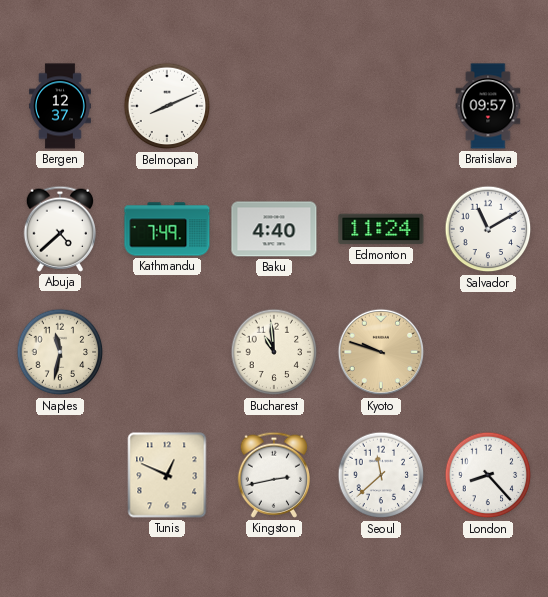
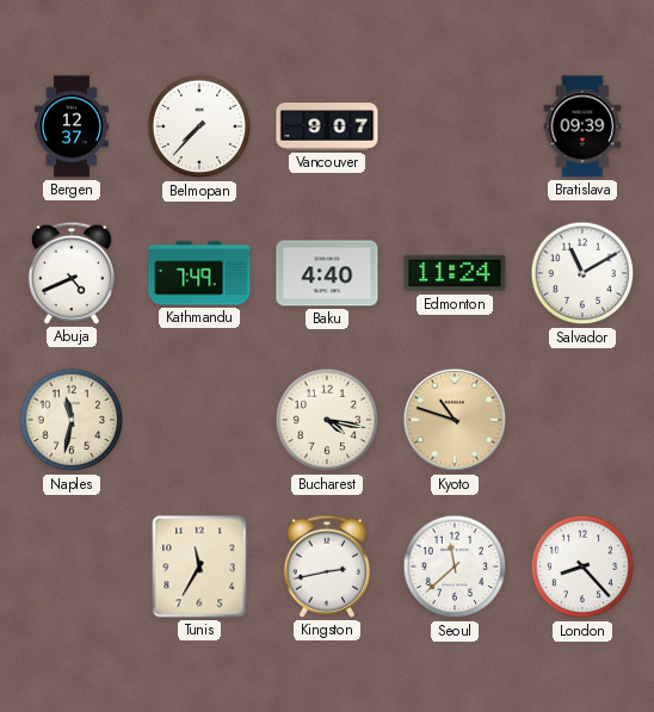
Belmopan: 8:11 -> 7:37 (199, 126)
Vancouver: none -> 9:07 (327, 126)
Bratislava: 09:57 -> 09:39 (582, 126)
Abuja: 4:38 -> 4:41 (70, 273)
Bucharest: 10:59 -> 4:17 (327, 420)
Kyoto: 9:48 -> 10:48 (455, 420)
Tunis: 12:49 -> 11:35 (199, 566)
